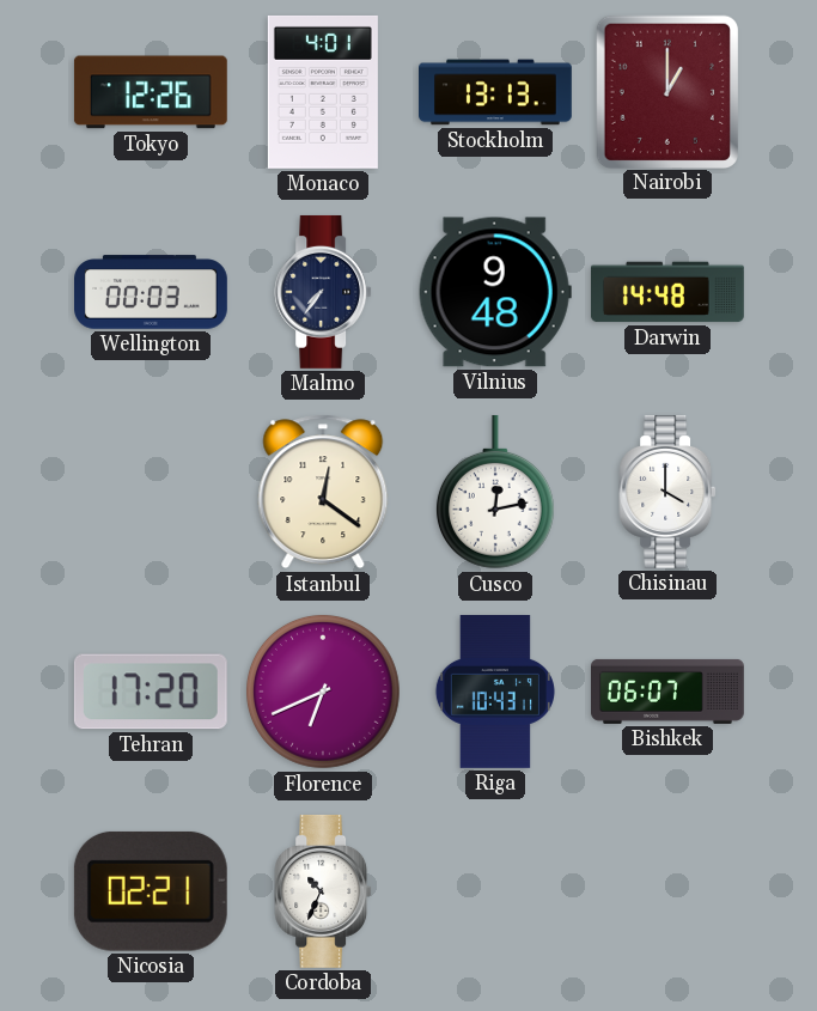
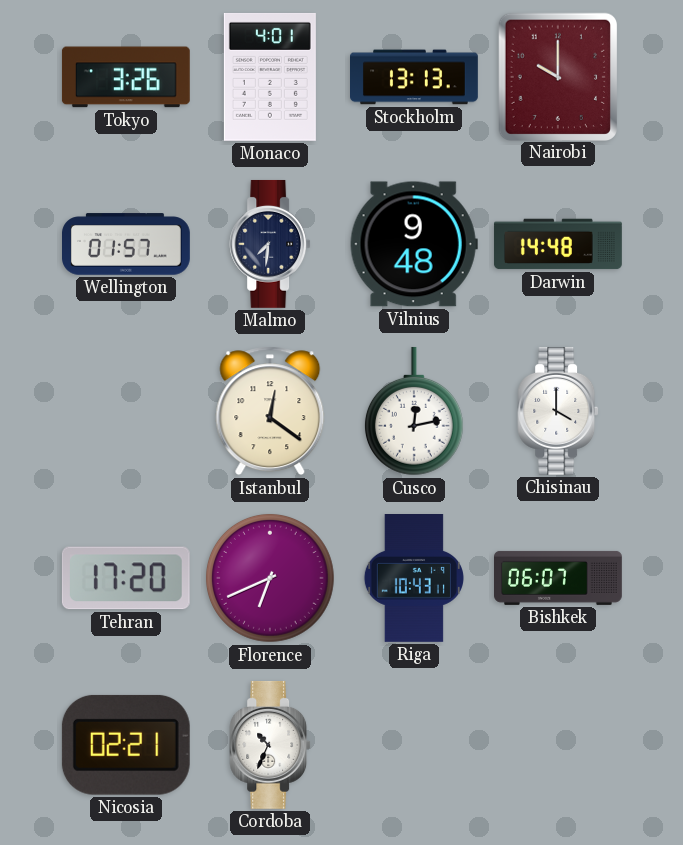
Tokyo: 12:26 -> 3:26 (126, 77)
Nairobi: 1:00 -> 10:00 (557, 76)
Wellington: 00:03 -> 01:57 (127, 244)
Malmo: 7:36 -> 7:31 (270, 244)
